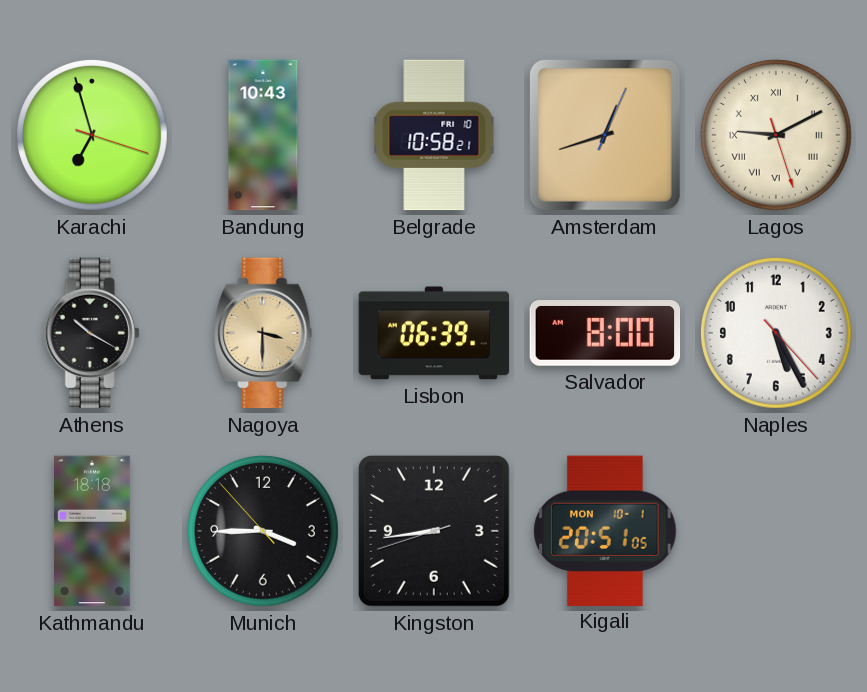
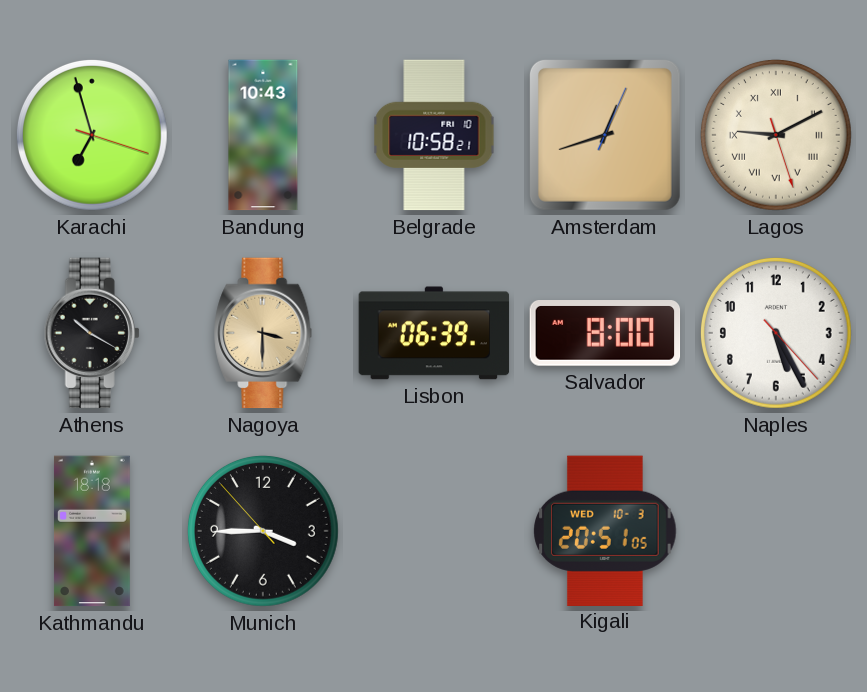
Kingston: 8:43 -> none (434, 531)
Kigali date: MON 10-1 -> WED 10-3 (605, 530)
